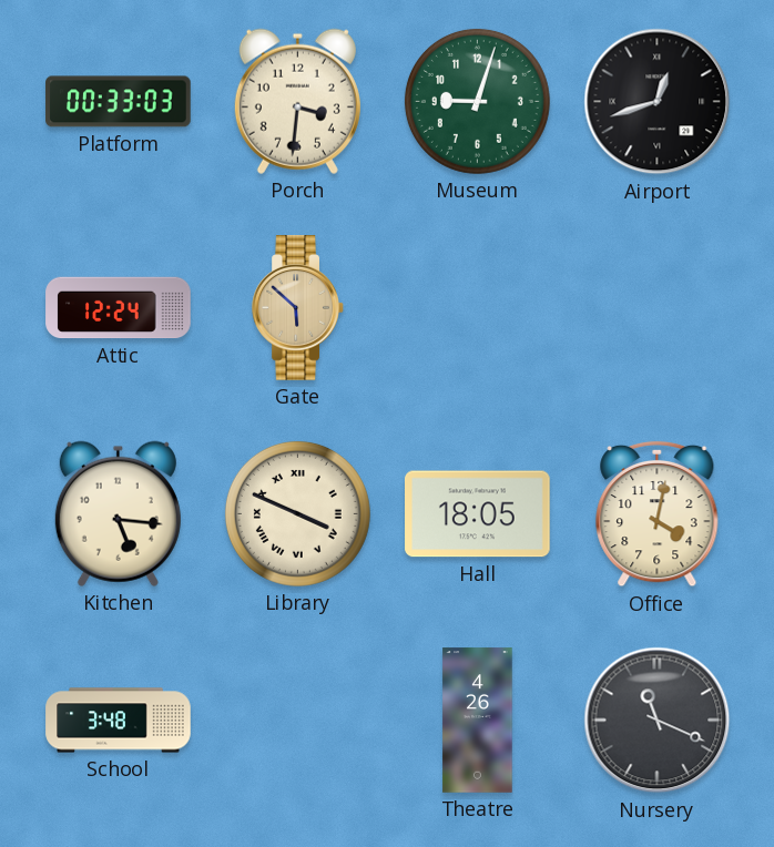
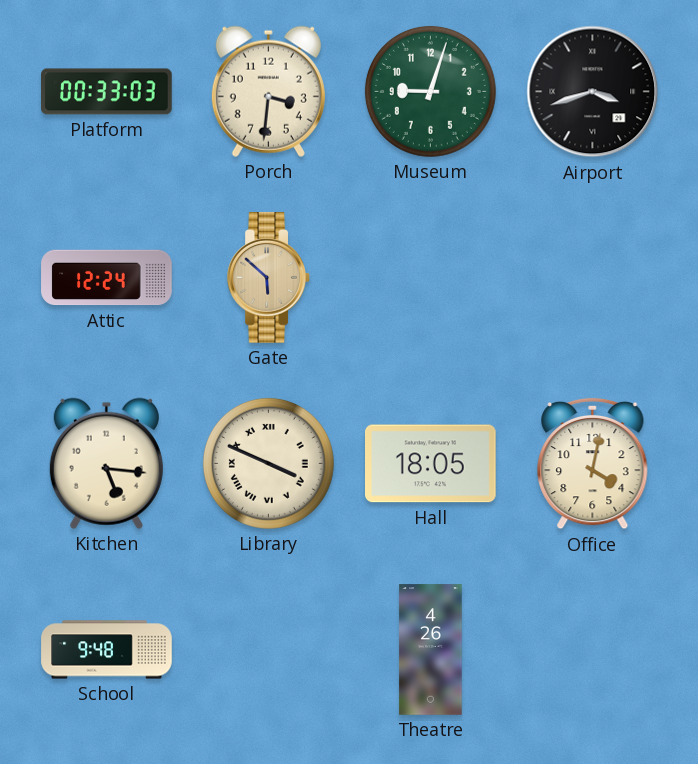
Airport: 12:42 -> 3:42 (593, 92)
School: 3:48 -> 9:48 (107, 650)
Nursery: 11:19 -> none (658, 721)
